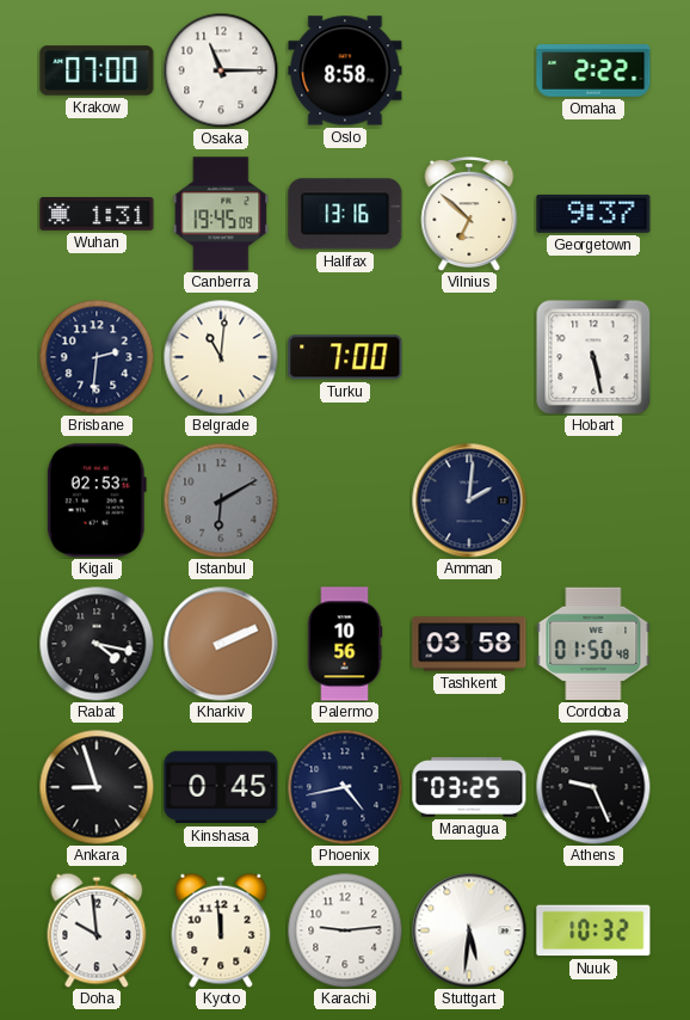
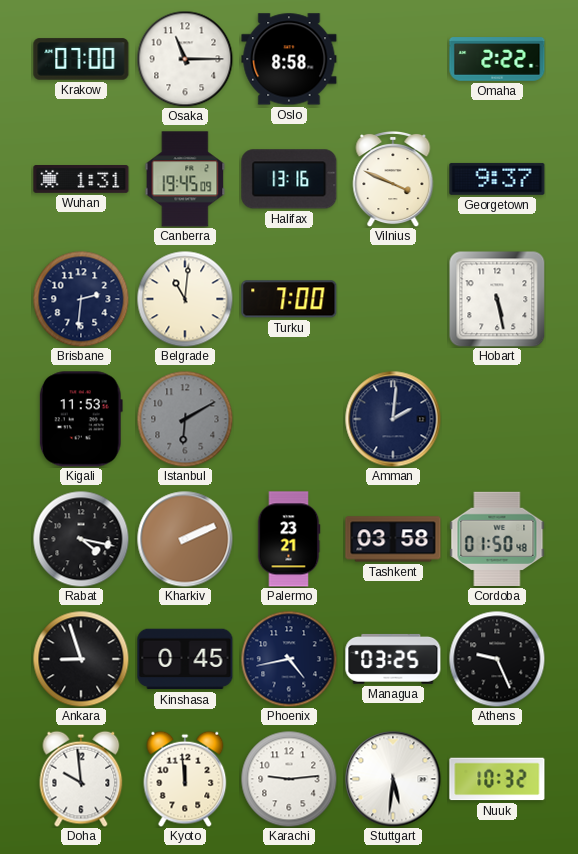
Vilnius: 6:52 -> 3:49 (393, 179)
Kigali: 02:53 -> 11:53 (81, 419)
Palermo: 10:56 -> 23:21 (289, 539)
